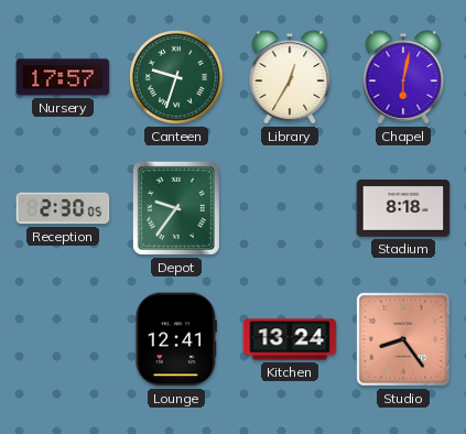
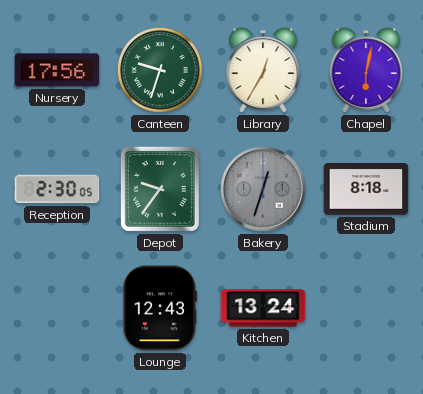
Nursery: 17:57 -> 17:56 (57, 70)
Bakery: none -> 12:33 (263, 189)
Lounge: 12:41 -> 12:43 (160, 308)
Studio: 8:24 -> none (404, 340)
